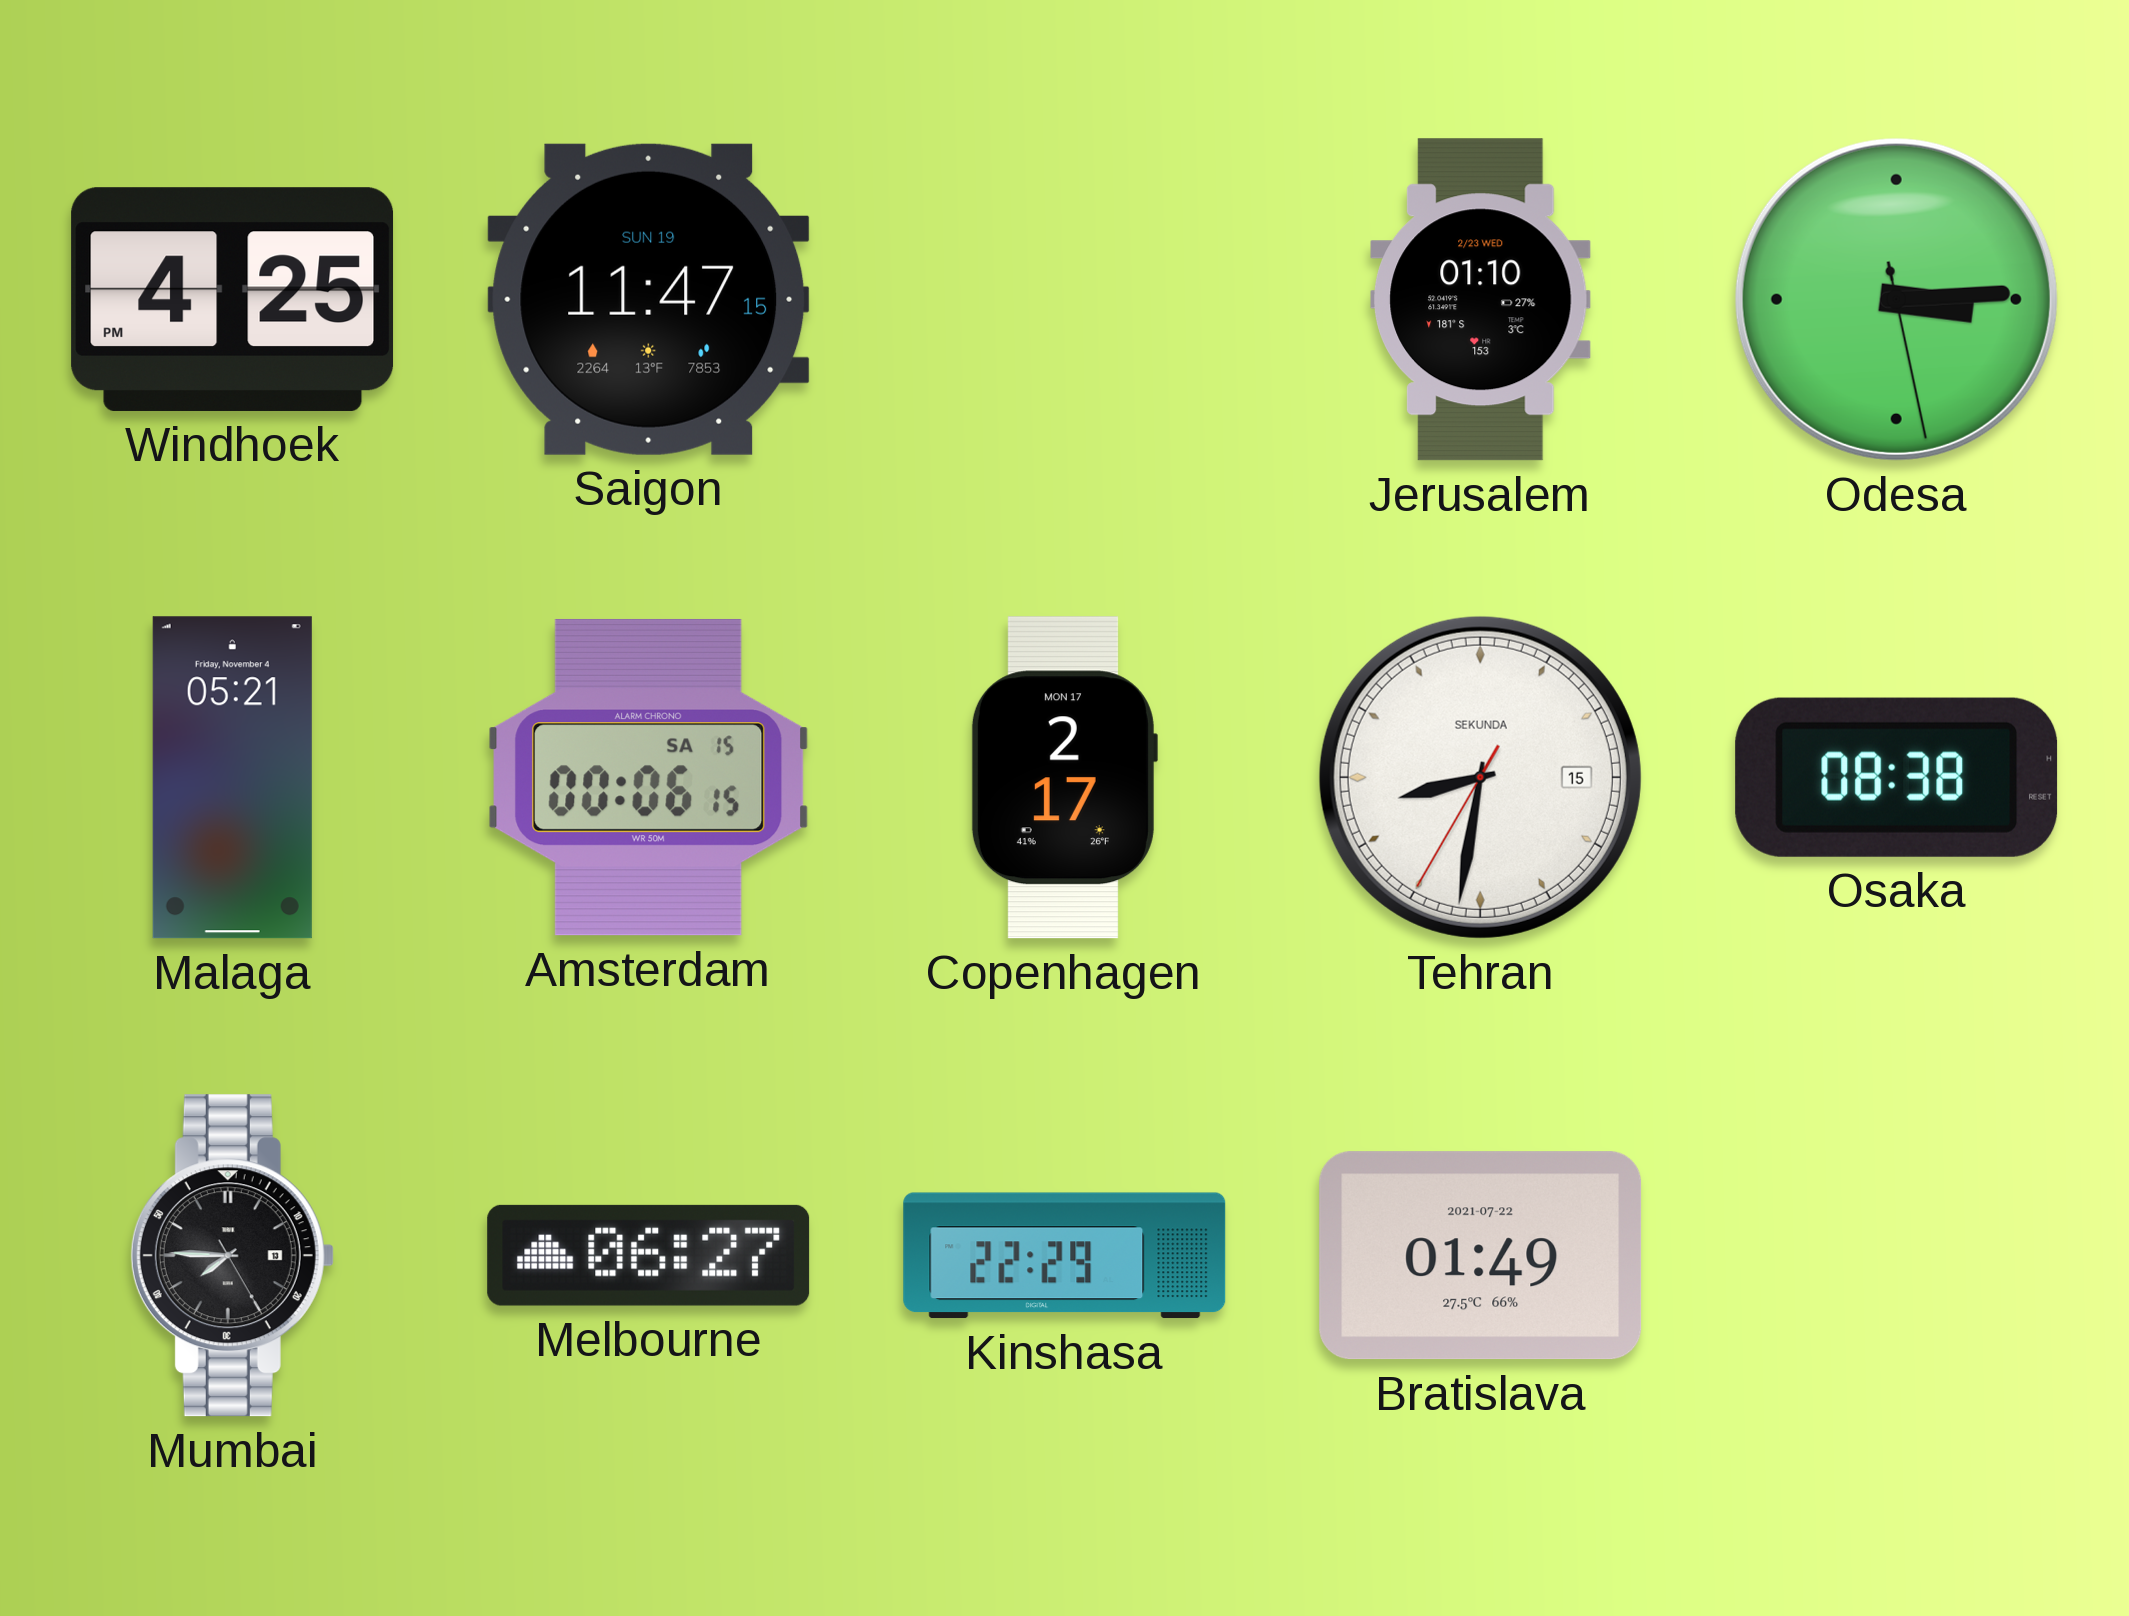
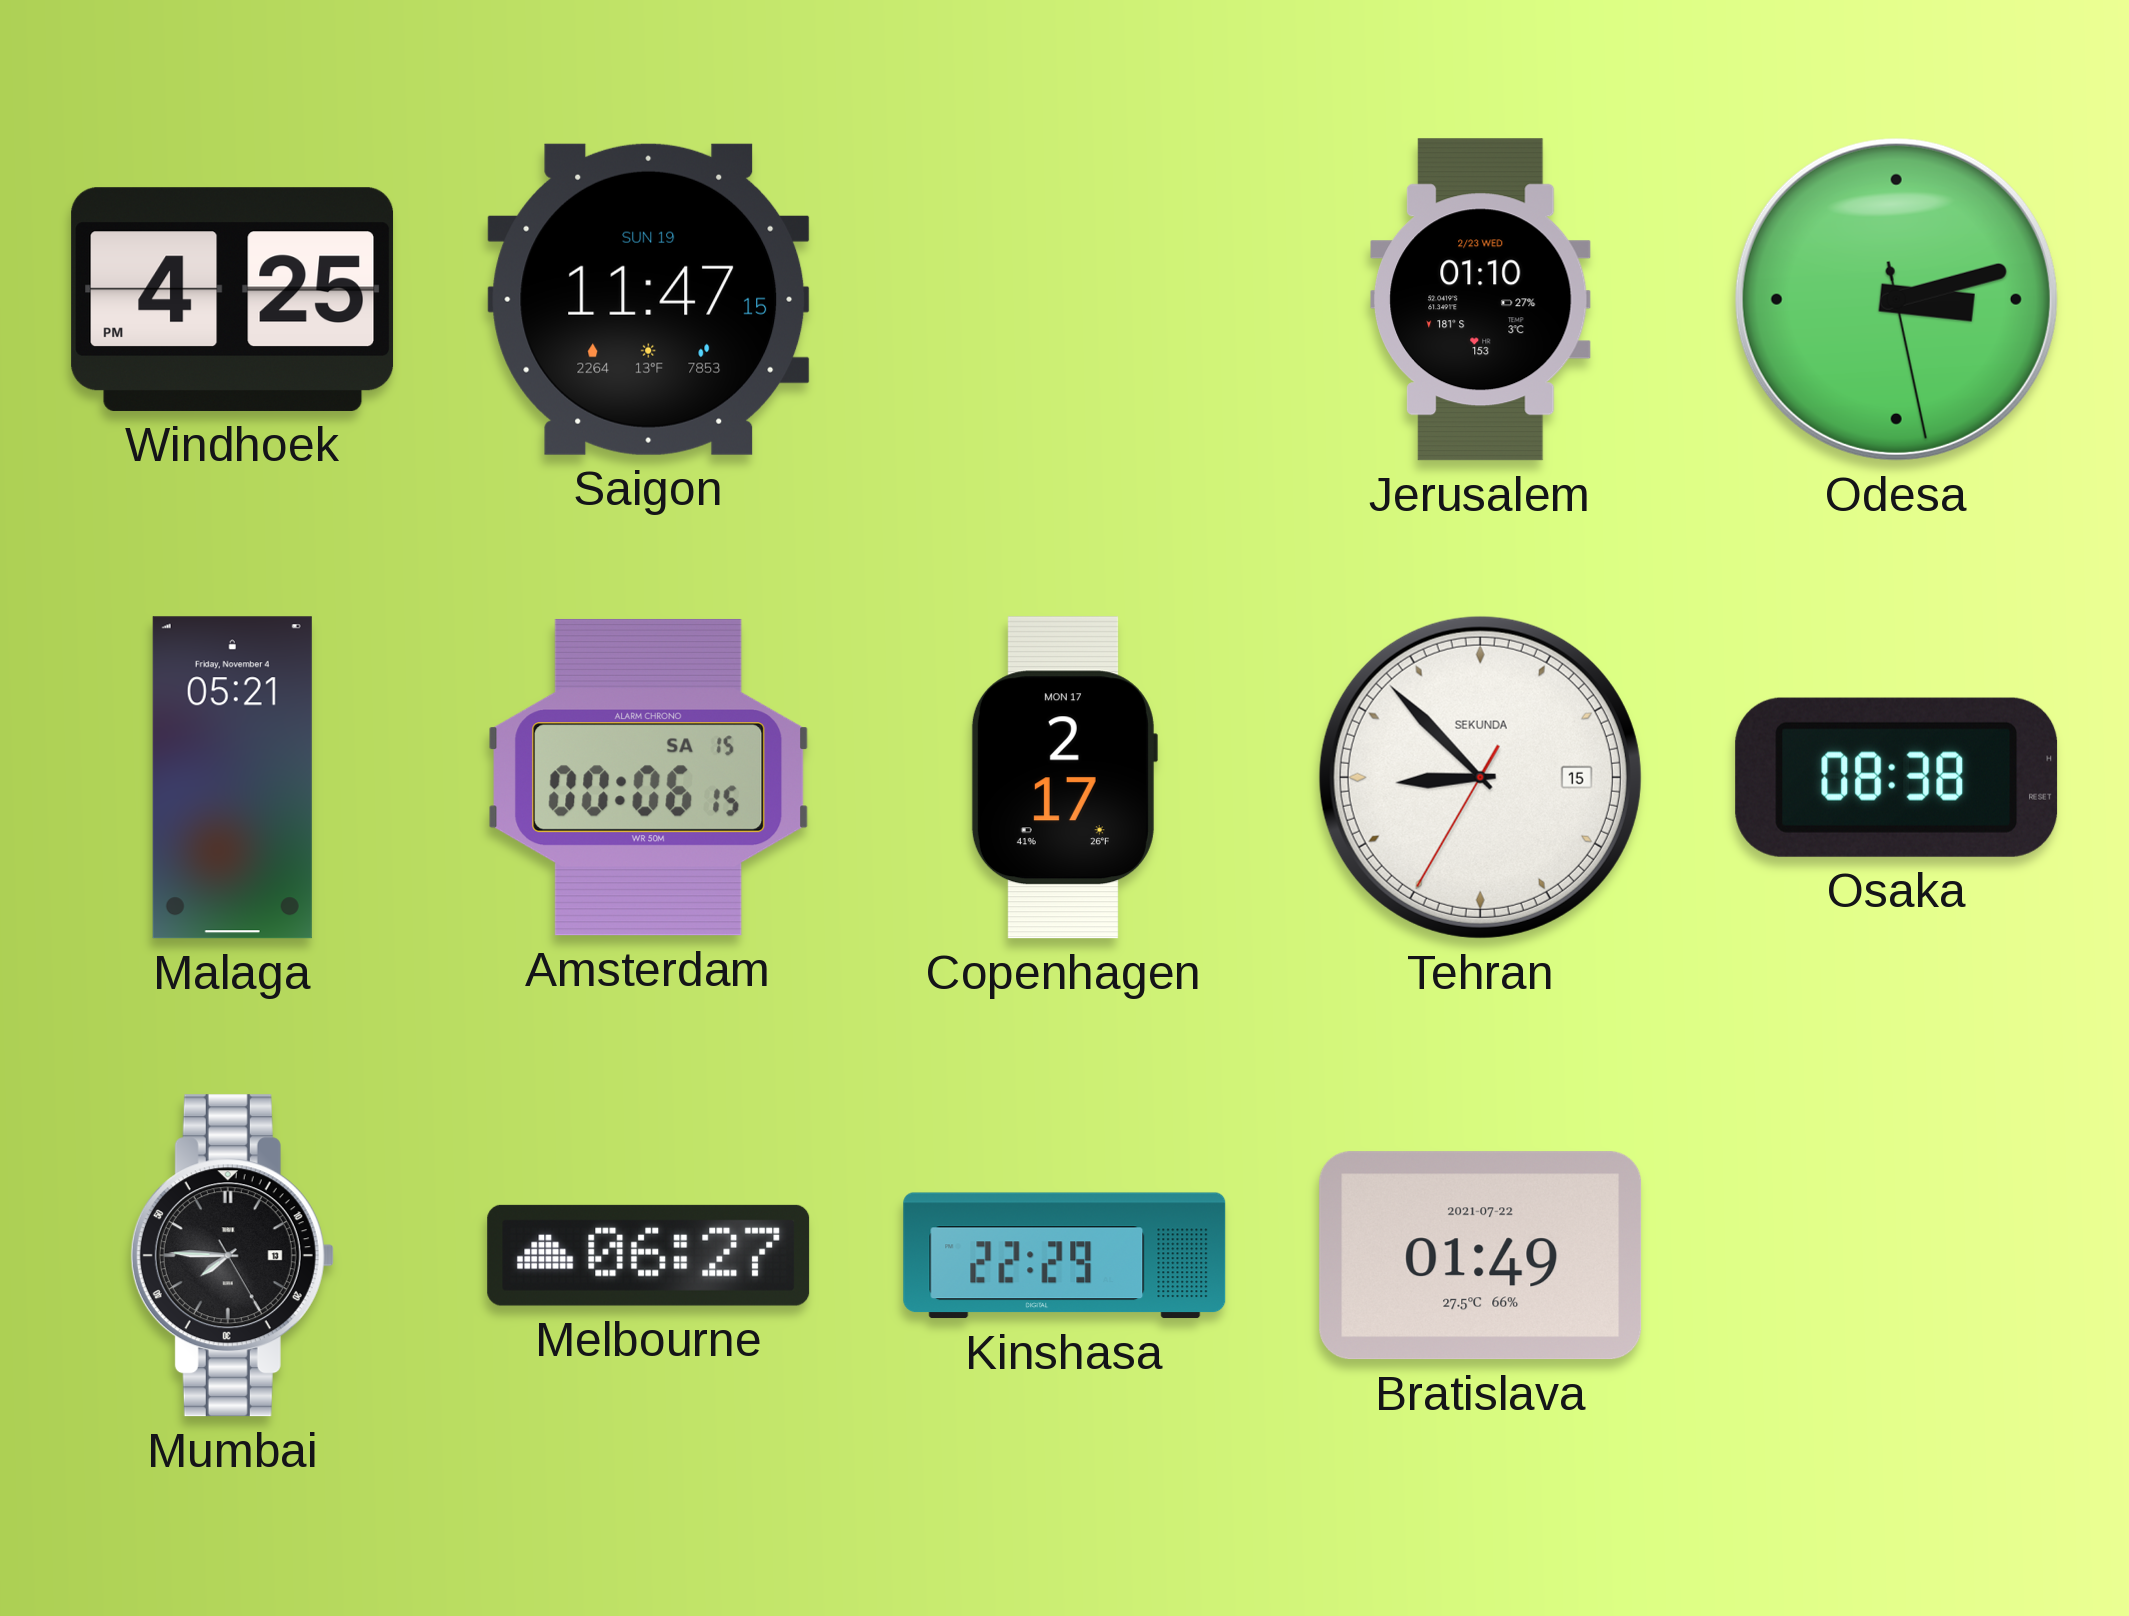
Odesa: 3:14 -> 3:12 (1896, 299)
Tehran: 8:31 -> 8:52 (1480, 777)
